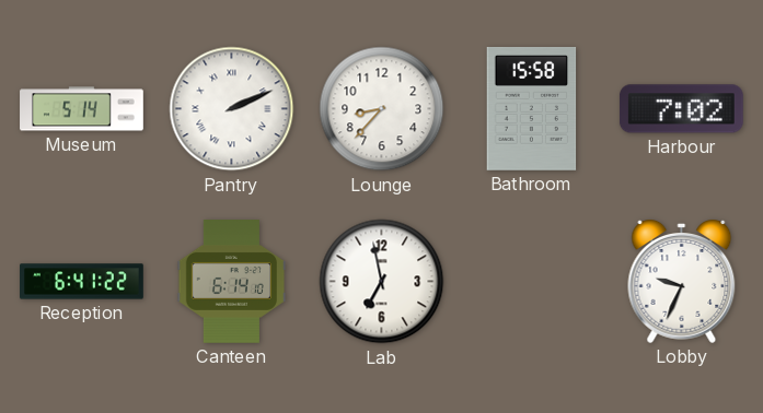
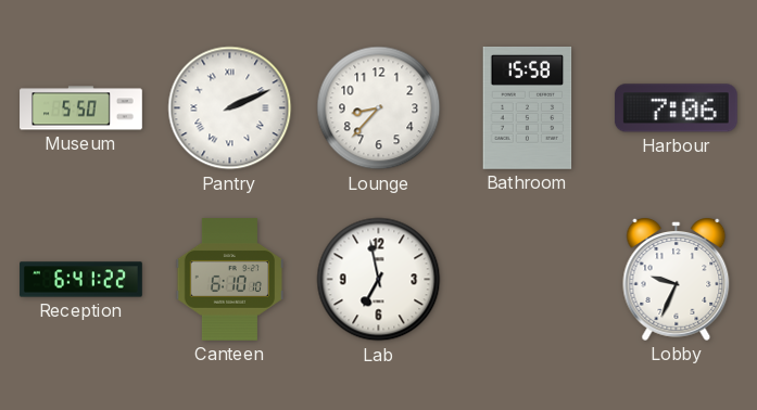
Museum: 5:14 -> 5:50 (81, 108)
Harbour: 7:02 -> 7:06 (676, 108)
Canteen: 6:14 -> 6:10 (230, 280)
